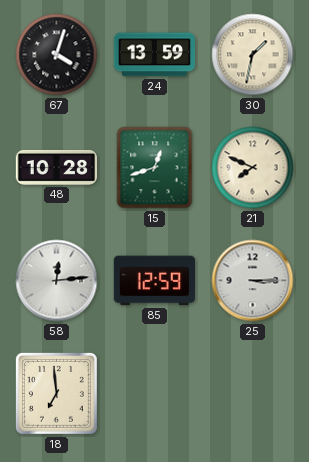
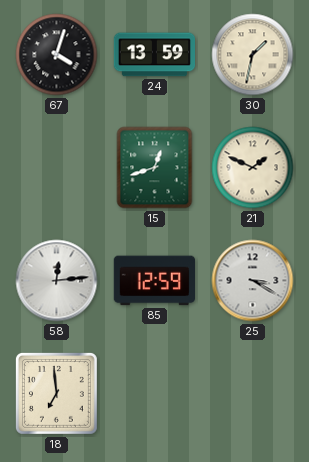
48: 10:28 -> none (57, 167)
21: 7:49 -> 1:49 (253, 168)
25: 3:15 -> 3:20 (253, 281)
